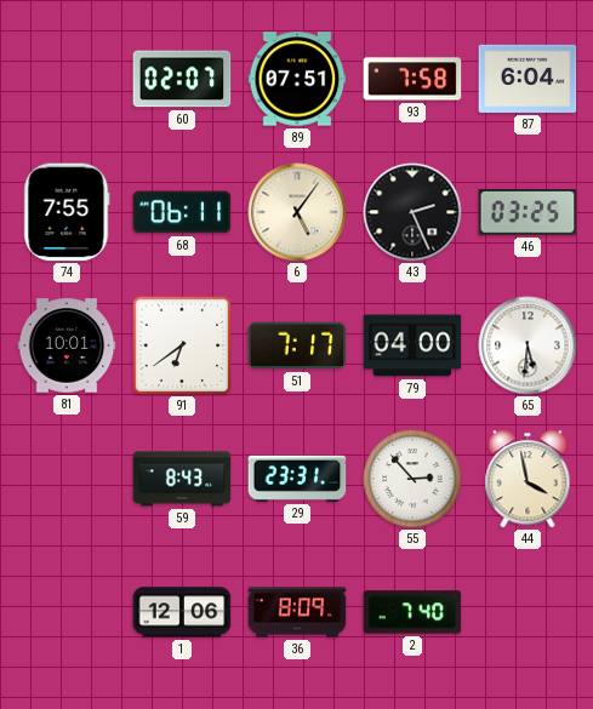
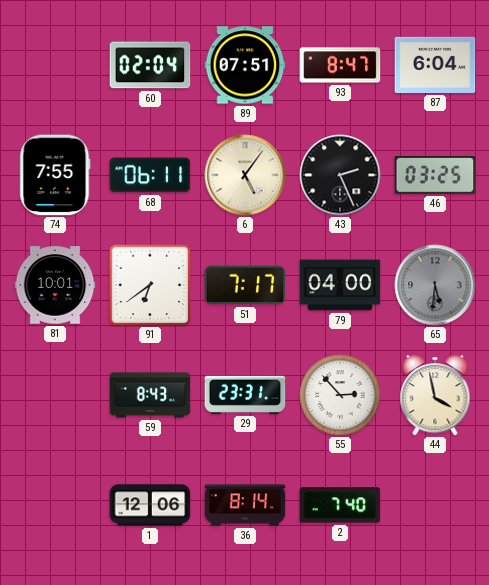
60: 02:07 -> 02:04 (150, 65)
93: 7:58 -> 8:47 (340, 65)
65 dial: white -> grey (435, 285)
36: 8:09 -> 8:14 (245, 505)
